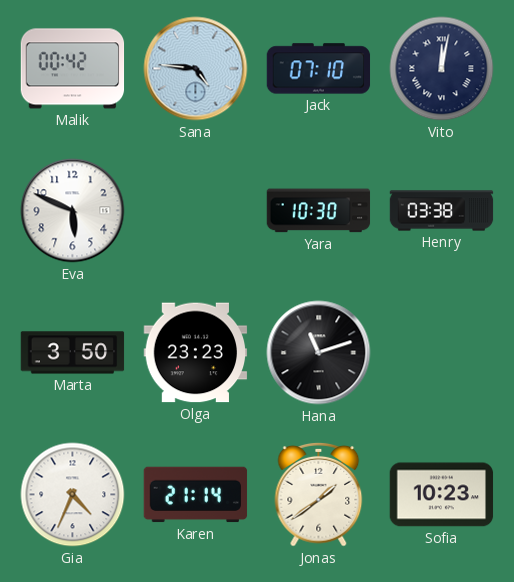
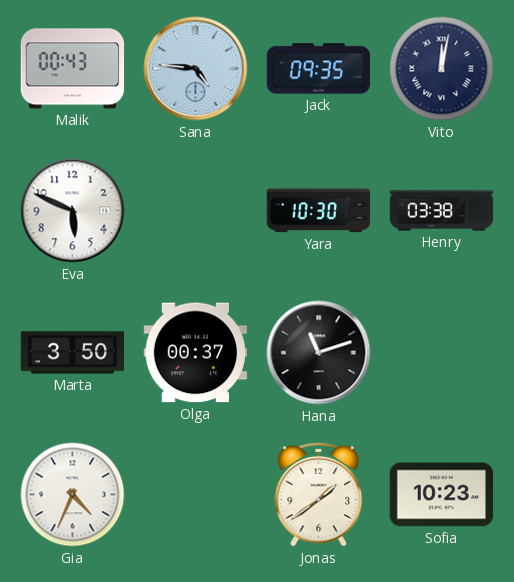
Malik: 00:42 -> 00:43 (73, 69)
Jack: 07:10 -> 09:35 (319, 69)
Olga: 23:23 -> 00:37 (196, 353)
Karen: 21:14 -> none (196, 495)
